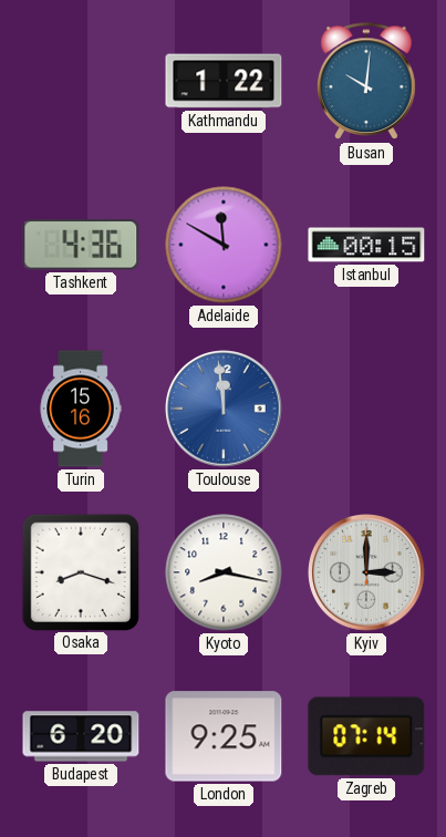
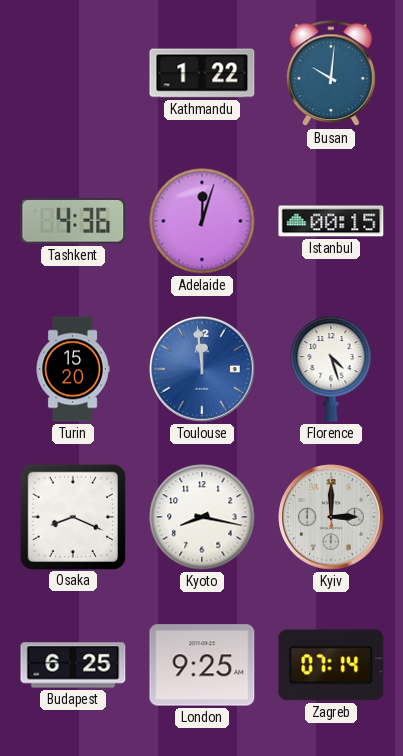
Adelaide: 11:50 -> 12:03 (202, 221)
Turin: 15:16 -> 15:20 (73, 369)
Florence: none -> 4:27 (331, 369)
Osaka: 8:18 -> 8:19 (72, 516)
Budapest: 6:20 -> 6:25 (73, 665)
